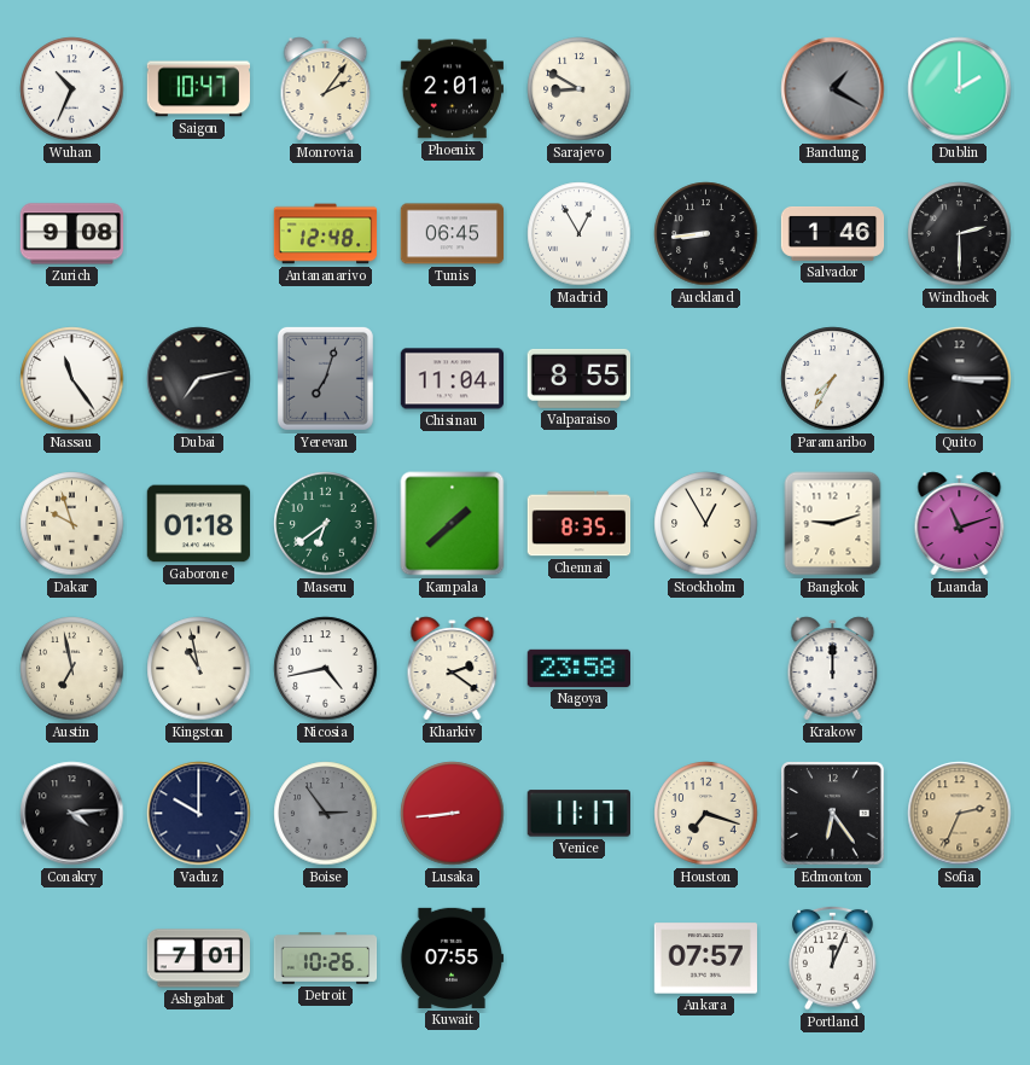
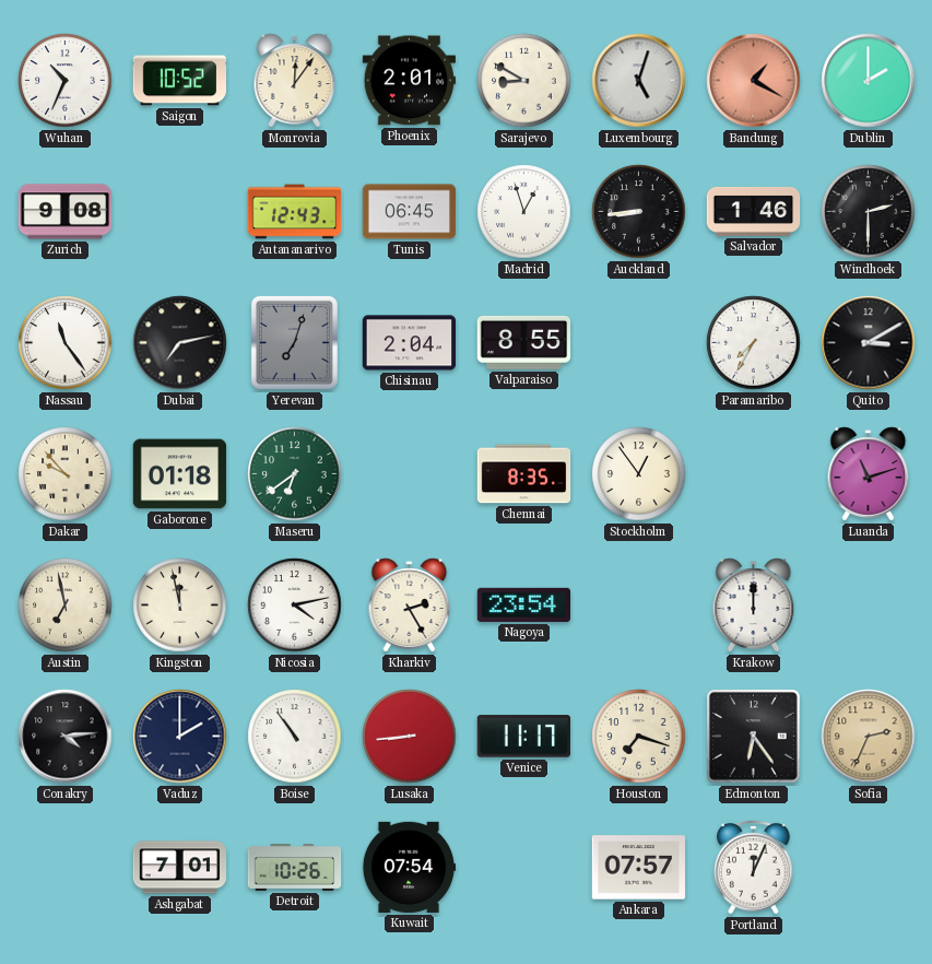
Saigon: 10:47 -> 10:52 (179, 81)
Monrovia: 2:06 -> 12:06 (295, 81)
Luxembourg: none -> 5:03 (639, 81)
Bandung dial: grey -> salmon (754, 81)
Antananarivo: 12:48 -> 12:43 (295, 212)
Madrid: 12:55 -> 12:57 (524, 212)
Chisinau: 11:04 -> 2:04 (410, 343)
Quito: 3:15 -> 3:10 (869, 343)
Dakar: 9:57 -> 9:53 (66, 474)
Kampala: 1:38 -> none (453, 524)
Stockholm: 12:55 -> 12:54 (639, 474)
Bangkok: 9:12 -> none (833, 524)
Kingston: 10:58 -> 11:58 (180, 606)
Nicosia: 4:43 -> 4:13 (295, 606)
Kharkiv: 2:21 -> 2:25 (410, 606)
Nagoya: 23:58 -> 23:54 (523, 604)
Vaduz: 10:00 -> 2:00 (180, 737)
Boise: 2:54 -> 10:54 (295, 737)
Boise dial: grey -> white (295, 737)
Kuwait: 07:55 -> 07:54 (409, 867)
